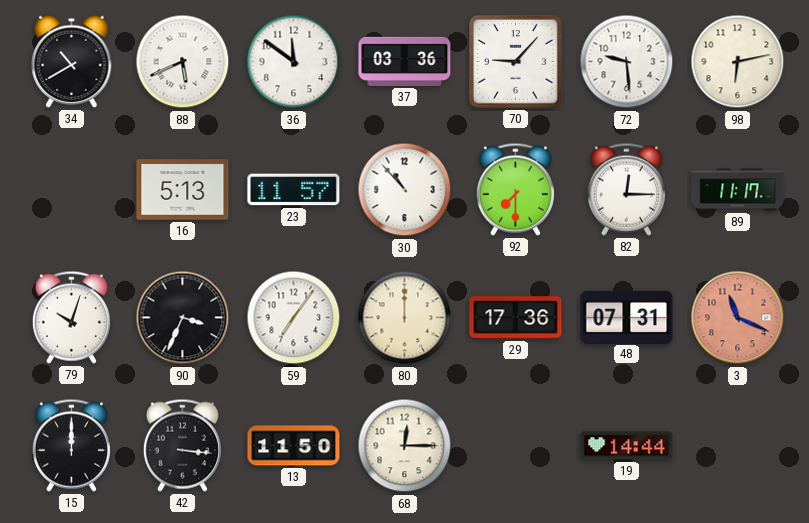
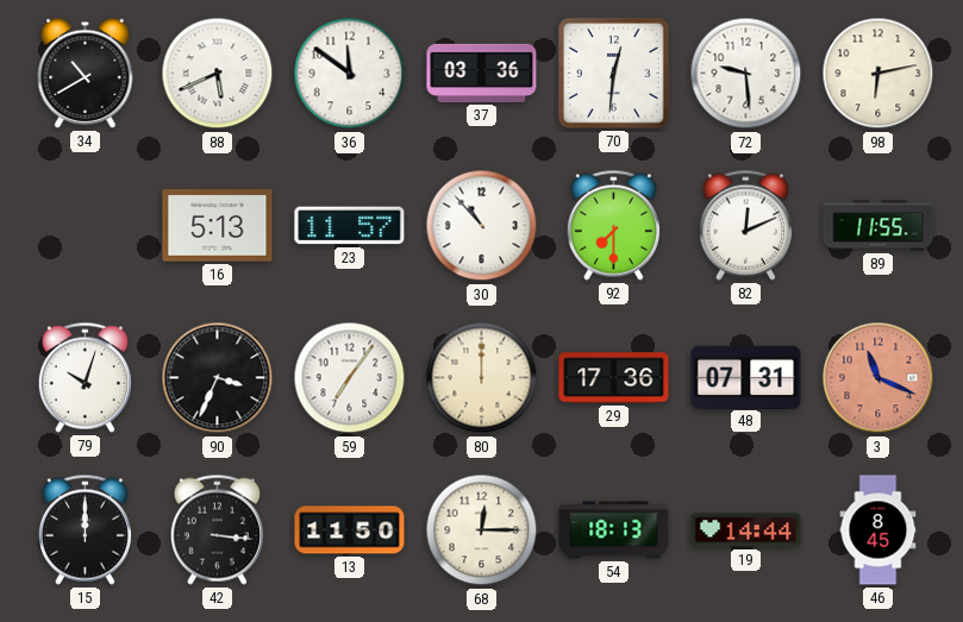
70: 9:07 -> 12:31 (614, 74)
82: 12:15 -> 12:11 (745, 225)
89: 11:17 -> 11:55 (878, 226)
54: none -> 18:13 (614, 530)
46: none -> 8:45 (878, 530)
